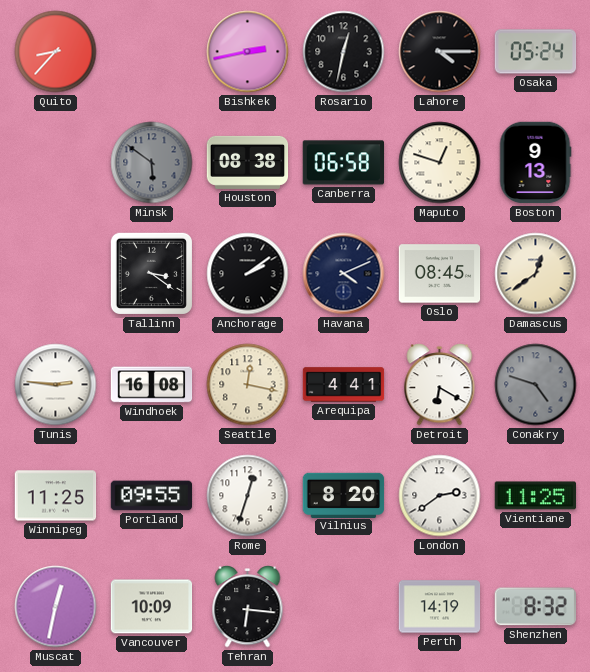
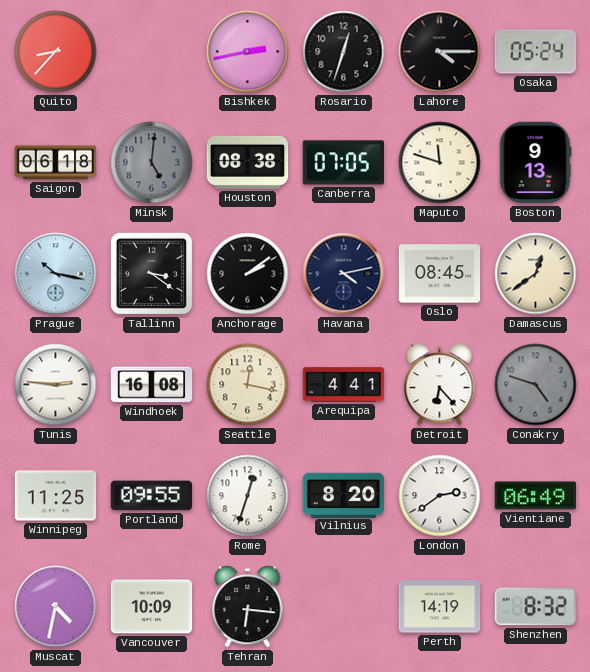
Rosario: 12:32 -> 12:33 (344, 52)
Saigon: none -> 06:18 (56, 163)
Minsk: 5:51 -> 5:01 (152, 163)
Canberra: 06:58 -> 07:05 (343, 163)
Maputo: 12:48 -> 11:48 (440, 163)
Prague: none -> 10:17 (56, 274)
Havana: 4:11 -> 4:13 (344, 274)
Detroit: 6:20 -> 6:23 (440, 385)
Vientiane: 11:25 -> 06:49 (535, 496)
Muscat: 12:32 -> 4:32 (56, 607)
